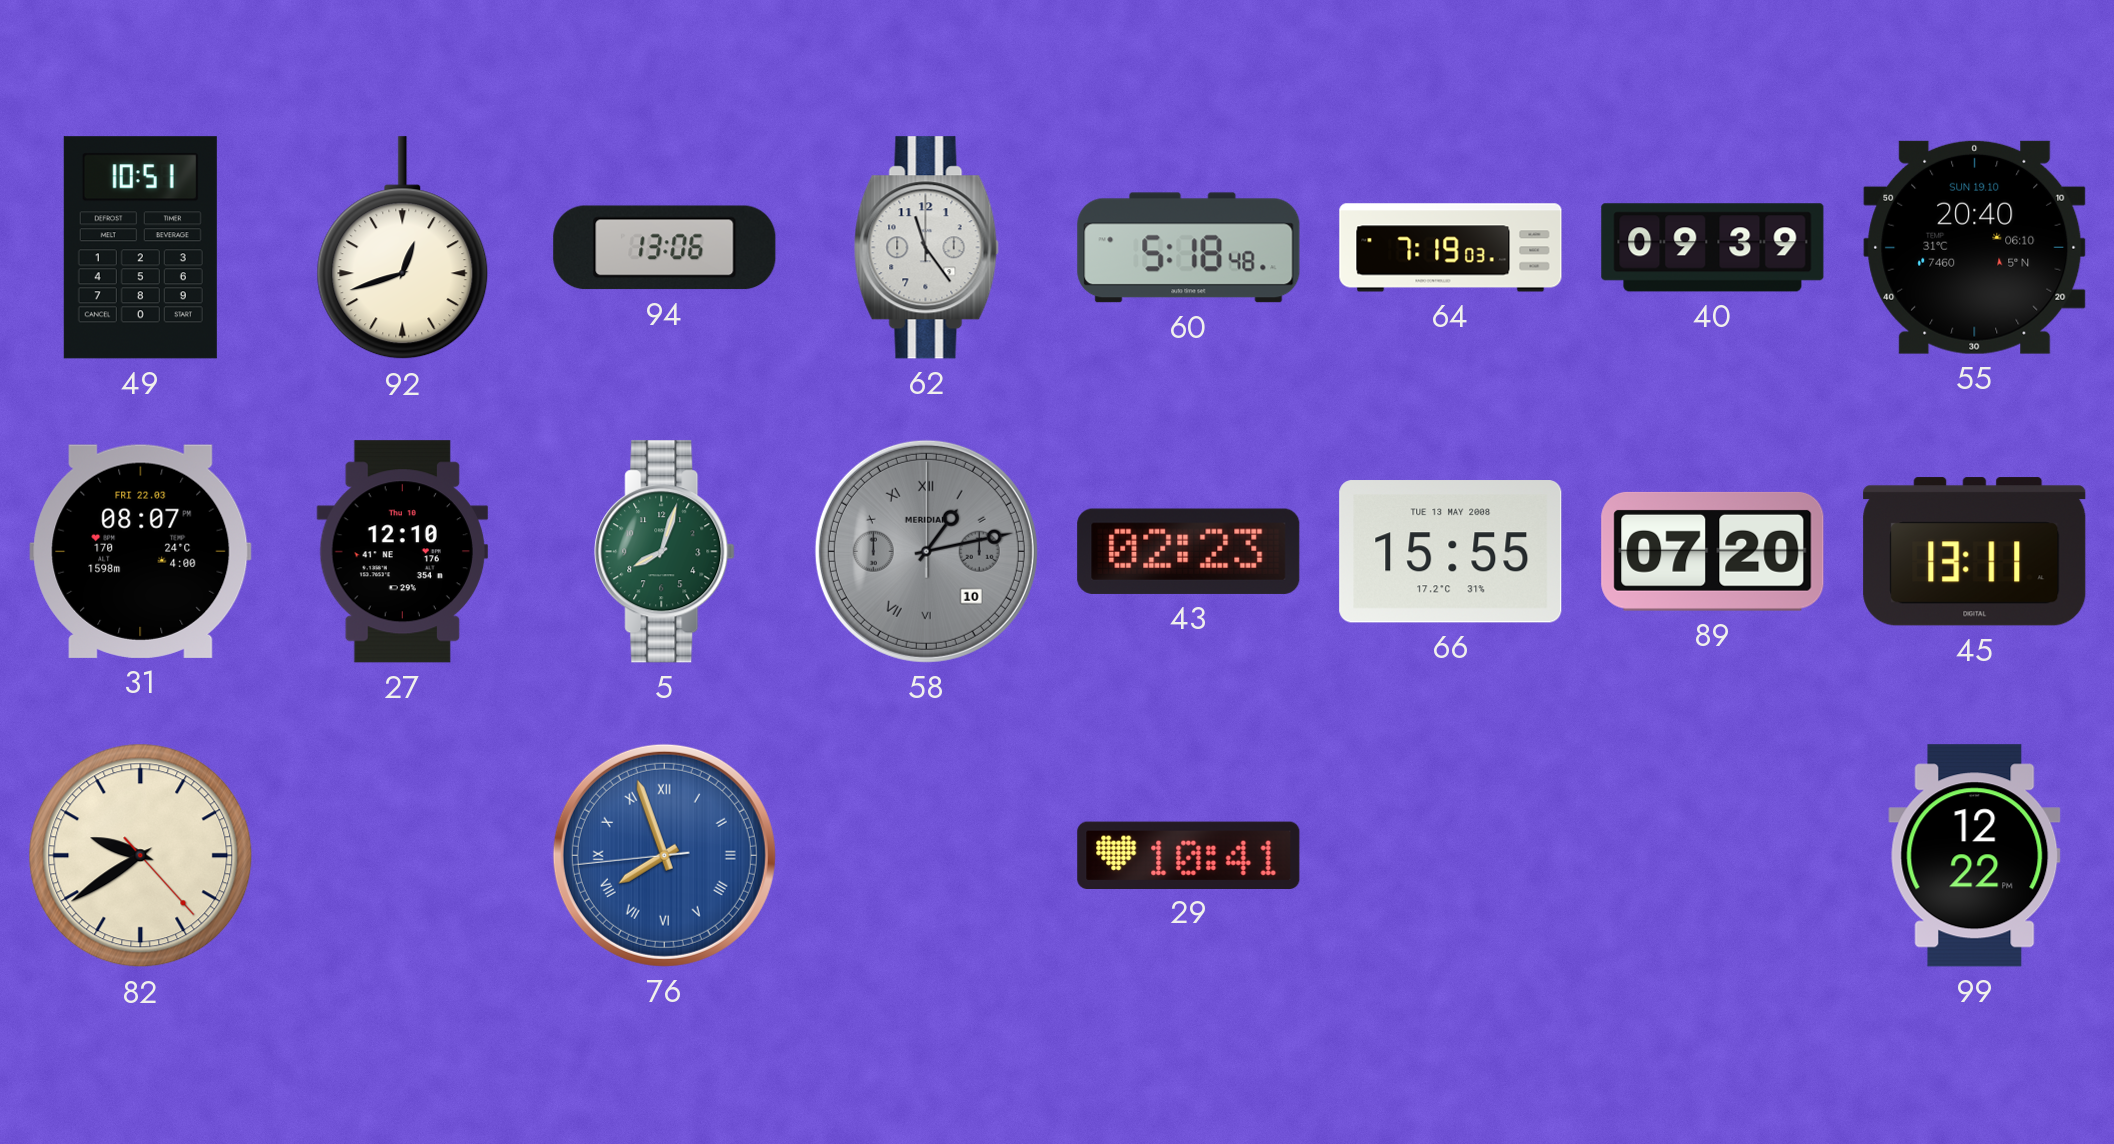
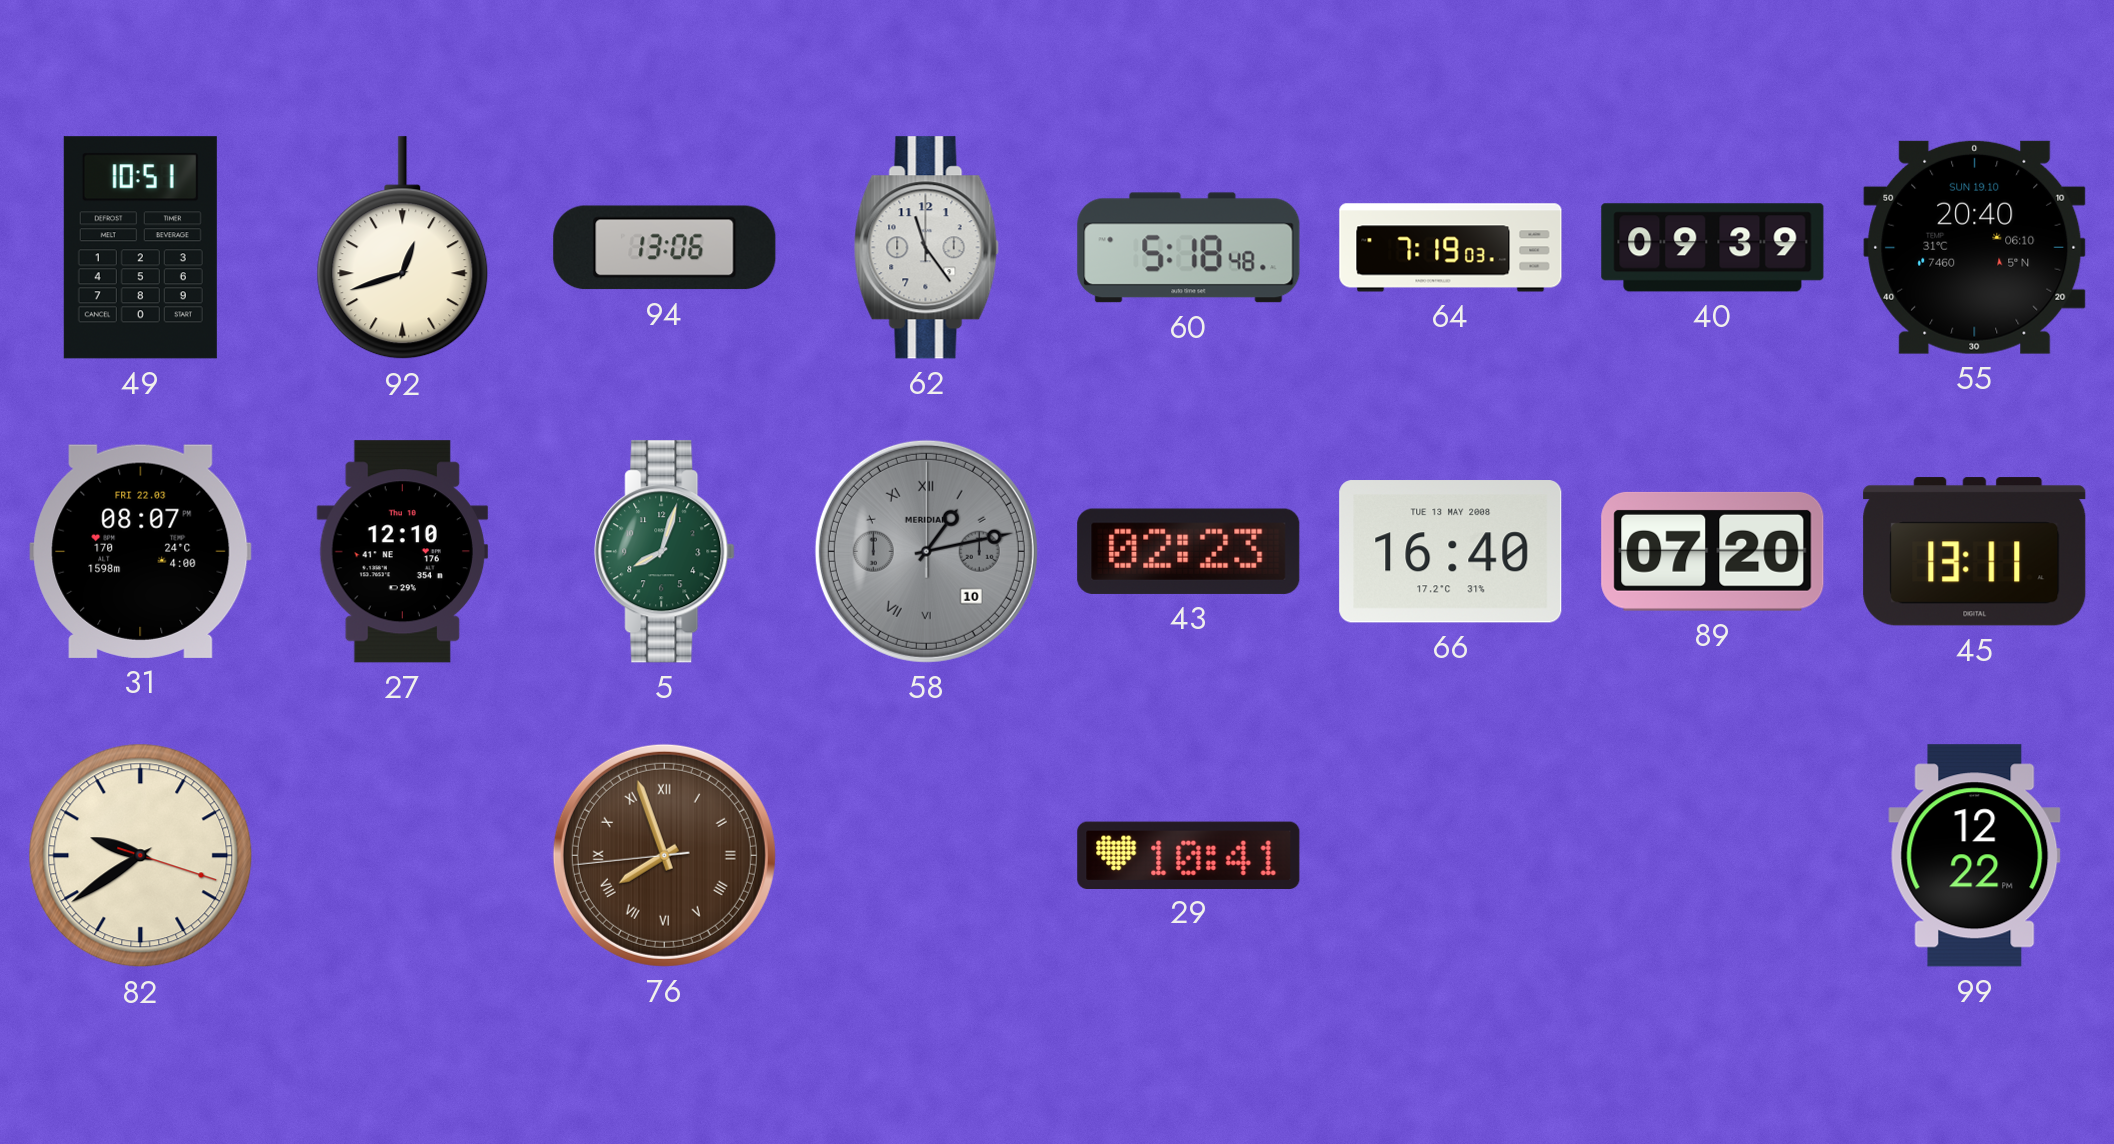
66: 15:55 -> 16:40 (1451, 552)
82: 9:39:23 -> 9:39:18 (141, 856)
76 dial: blue -> brown (664, 855)
